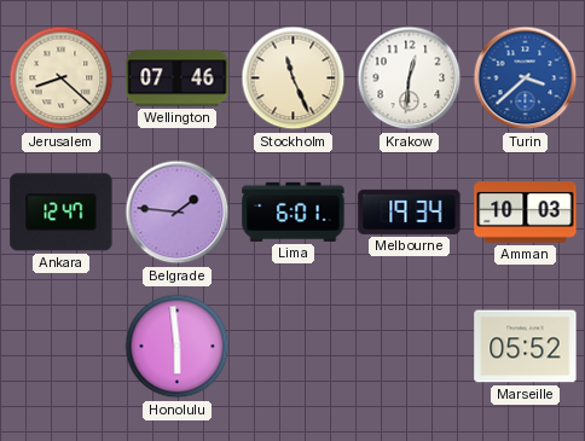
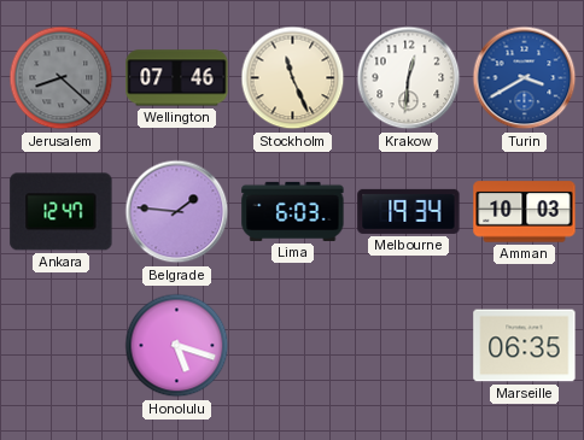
Jerusalem dial: cream -> grey (62, 78)
Turin: 3:38 -> 3:40 (525, 78)
Lima: 6:01 -> 6:03 (293, 211)
Honolulu: 5:59 -> 5:18 (177, 346)
Marseille: 05:52 -> 06:35 (525, 346)
